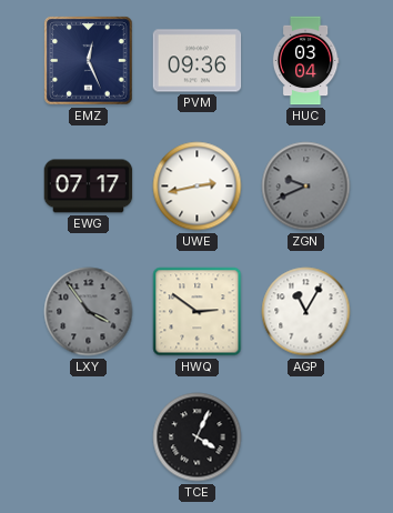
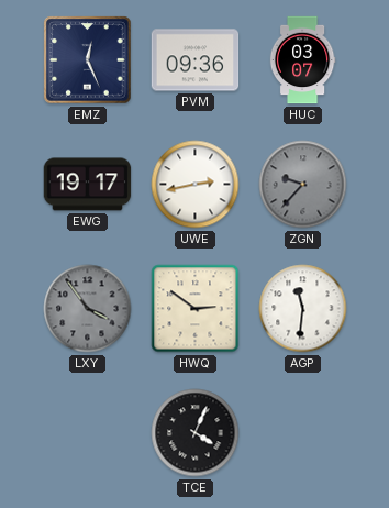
HUC: 03:04 -> 03:07 (302, 60)
EWG: 07:17 -> 19:17 (88, 185)
ZGN: 9:41 -> 9:37 (303, 185)
AGP: 11:05 -> 11:31 (303, 309)
